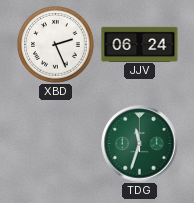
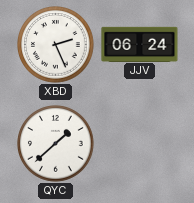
QYC: none -> 1:38 (56, 144)
TDG: 11:33 -> none (140, 144)
